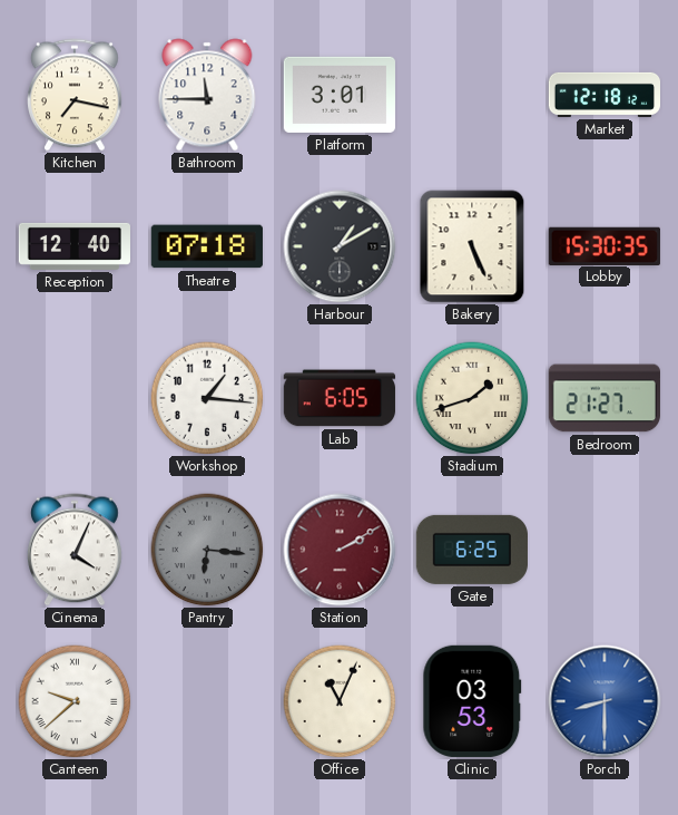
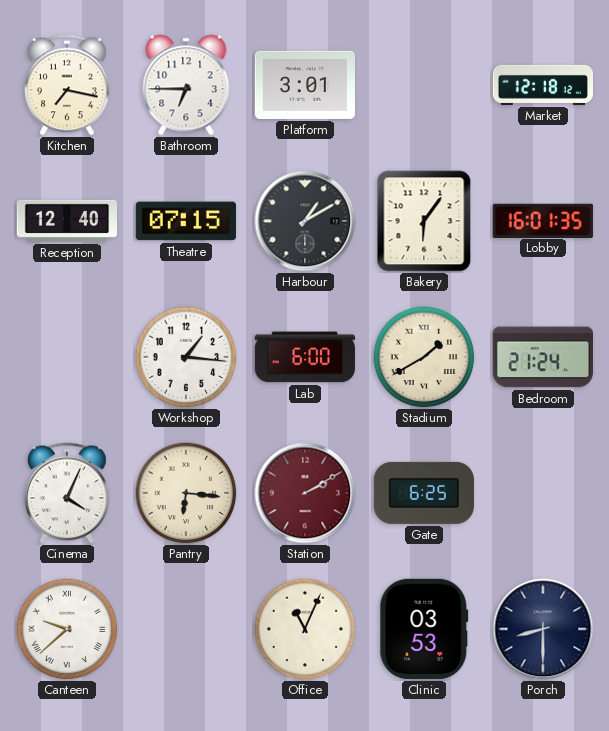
Bathroom: 11:45 -> 6:45 (186, 85)
Theatre: 07:18 -> 07:15 (186, 221)
Bakery: 5:26 -> 6:06 (424, 221)
Lobby: 15:30 -> 16:01 (543, 220)
Lab: 6:05 -> 6:00 (305, 357)
Stadium: 1:42 -> 1:40 (424, 357)
Bedroom: 21:27 -> 21:24 (543, 357)
Pantry dial: grey -> cream (186, 493)
Porch dial: blue -> navy (543, 629)
